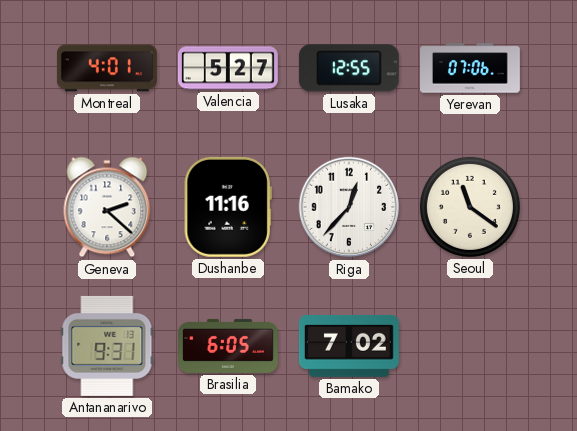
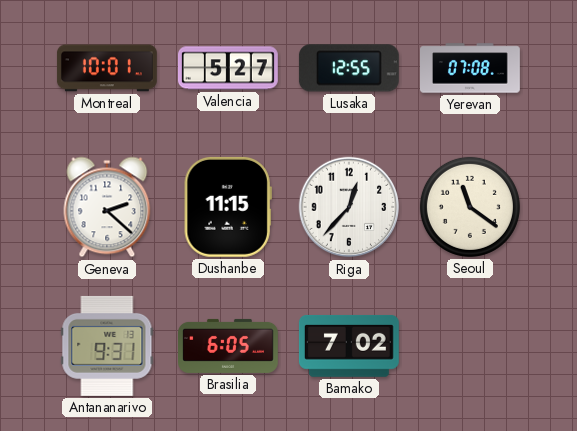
Montreal: 4:01 -> 10:01 (107, 68)
Yerevan: 07:06 -> 07:08 (471, 68)
Dushanbe: 11:16 -> 11:15 (228, 207)
